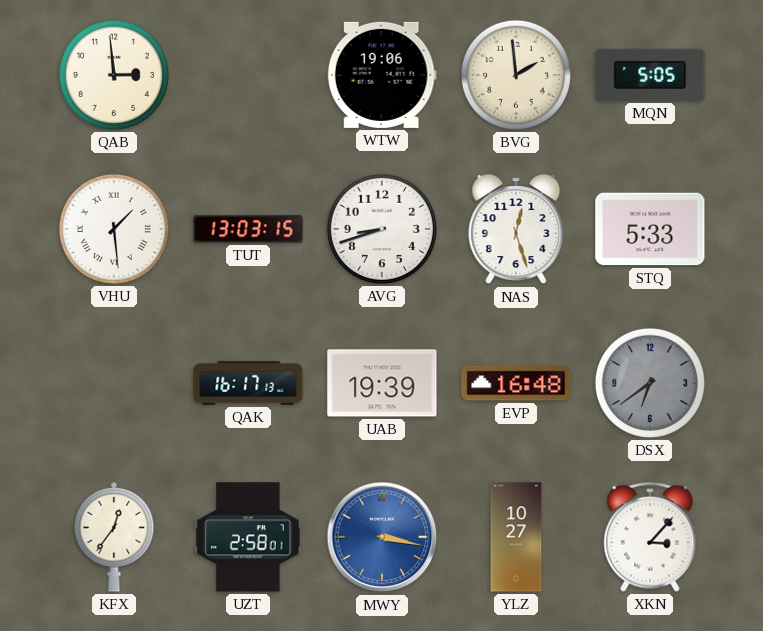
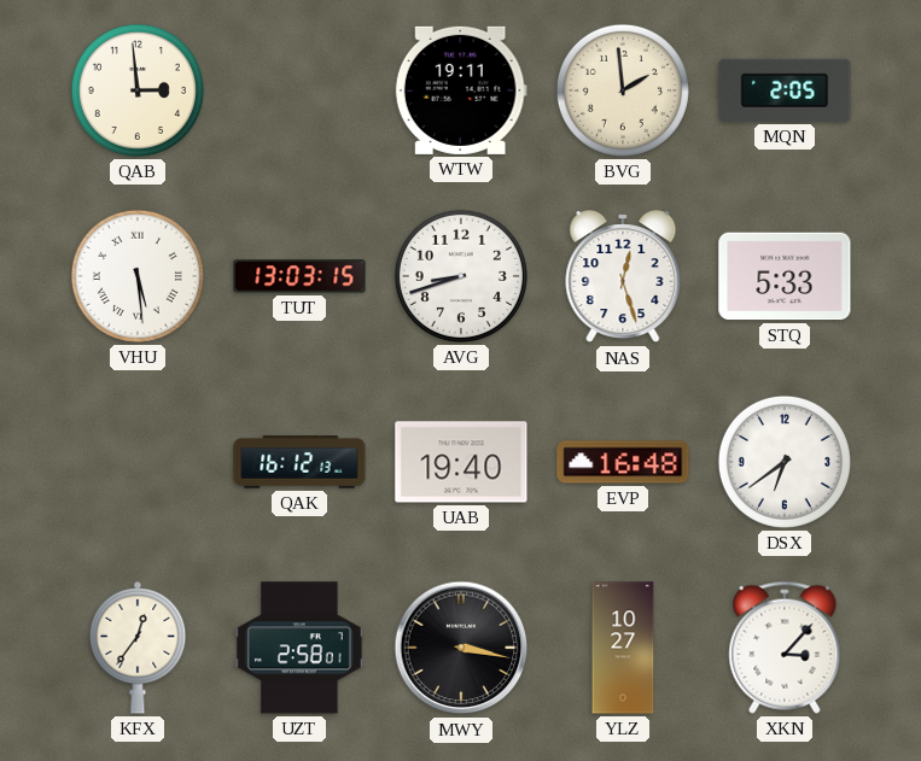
WTW: 19:06 -> 19:11 (461, 90)
MQN: 5:05 -> 2:05 (785, 90)
VHU: 1:29 -> 5:29 (138, 276)
QAK: 16:17 -> 16:12 (299, 462)
UAB: 19:39 -> 19:40 (461, 462)
DSX dial: grey -> white (785, 462)
MWY dial: blue -> black (461, 648)
